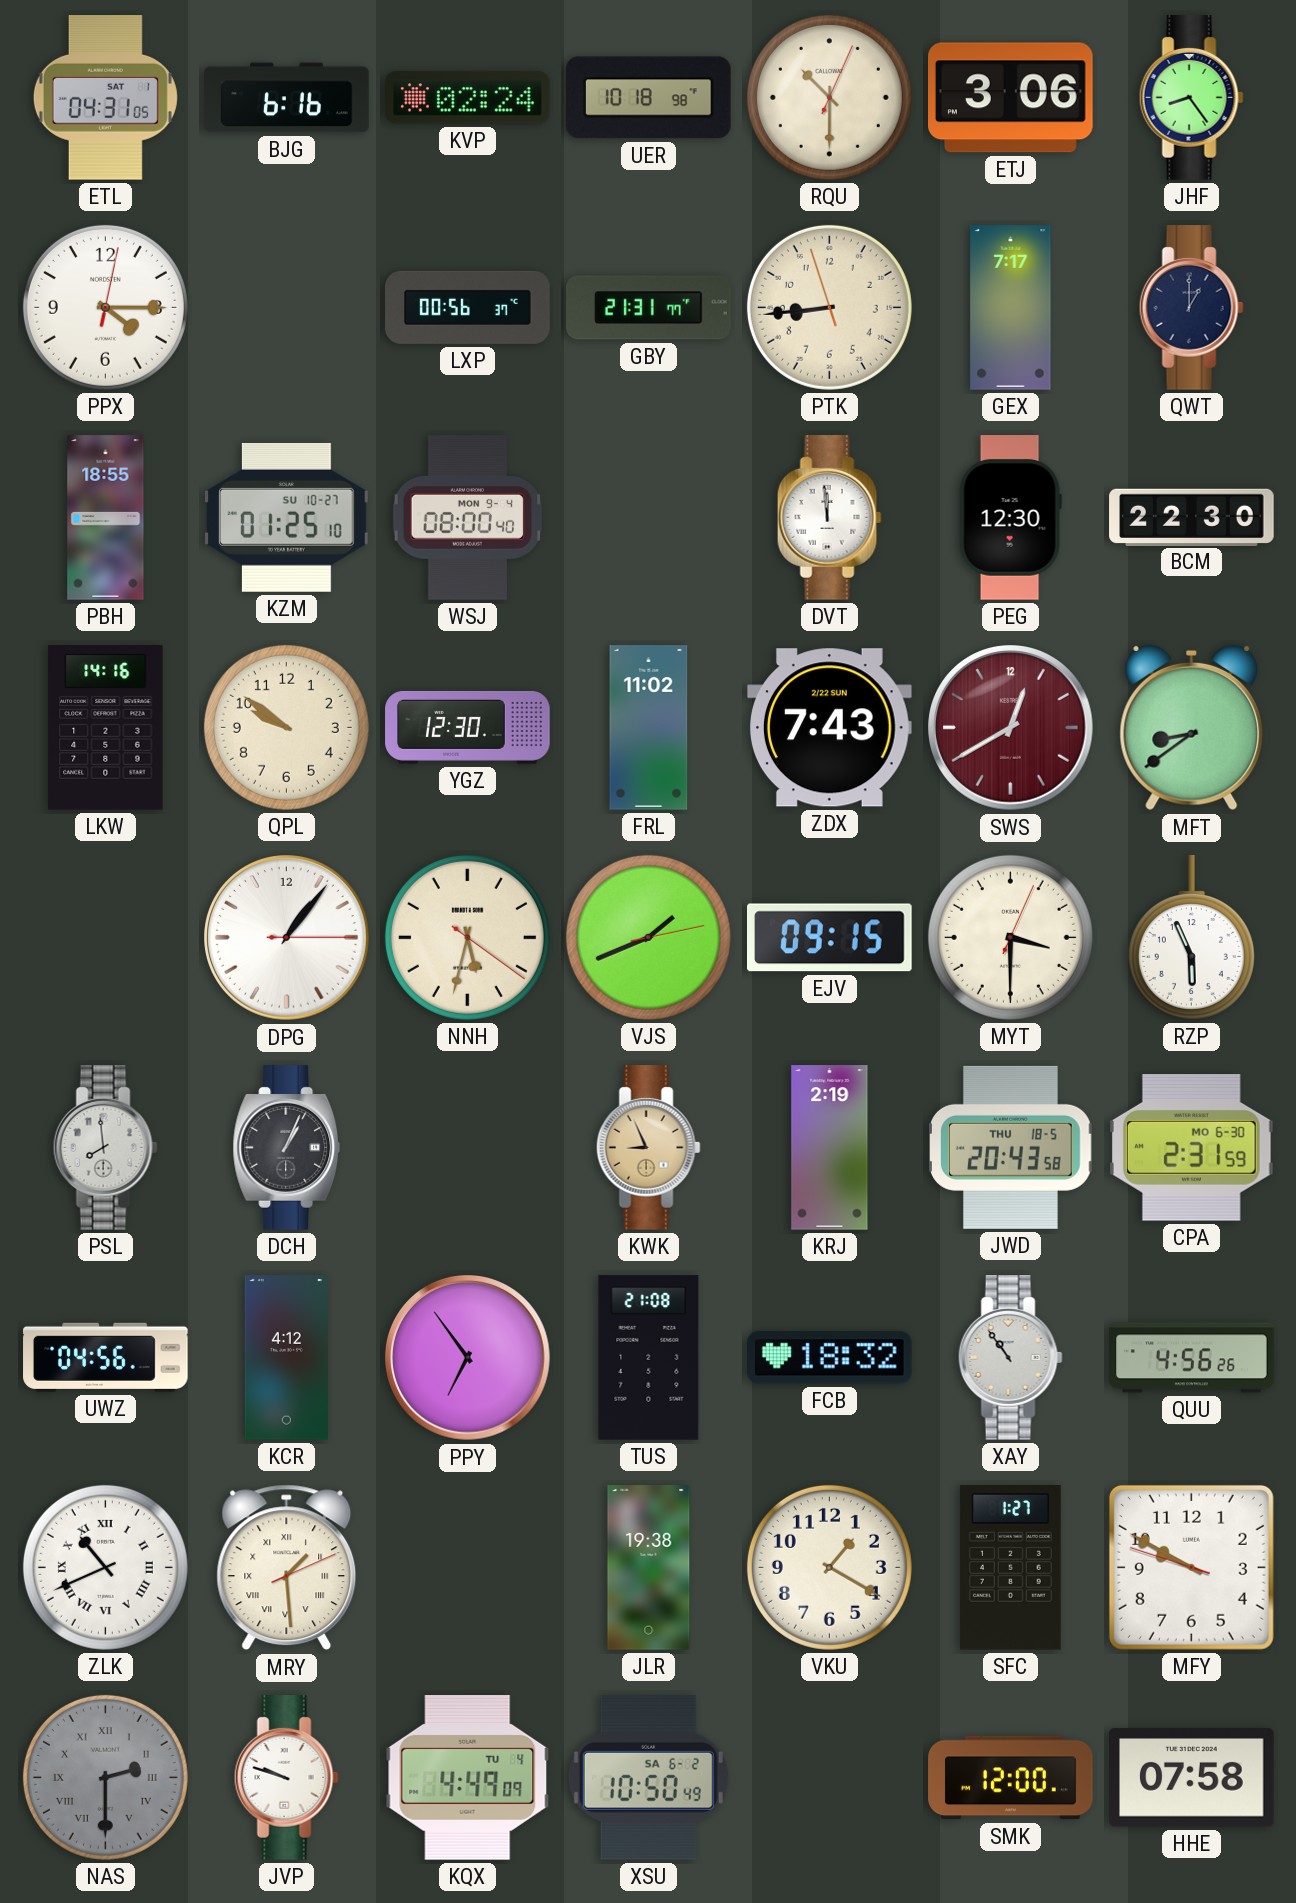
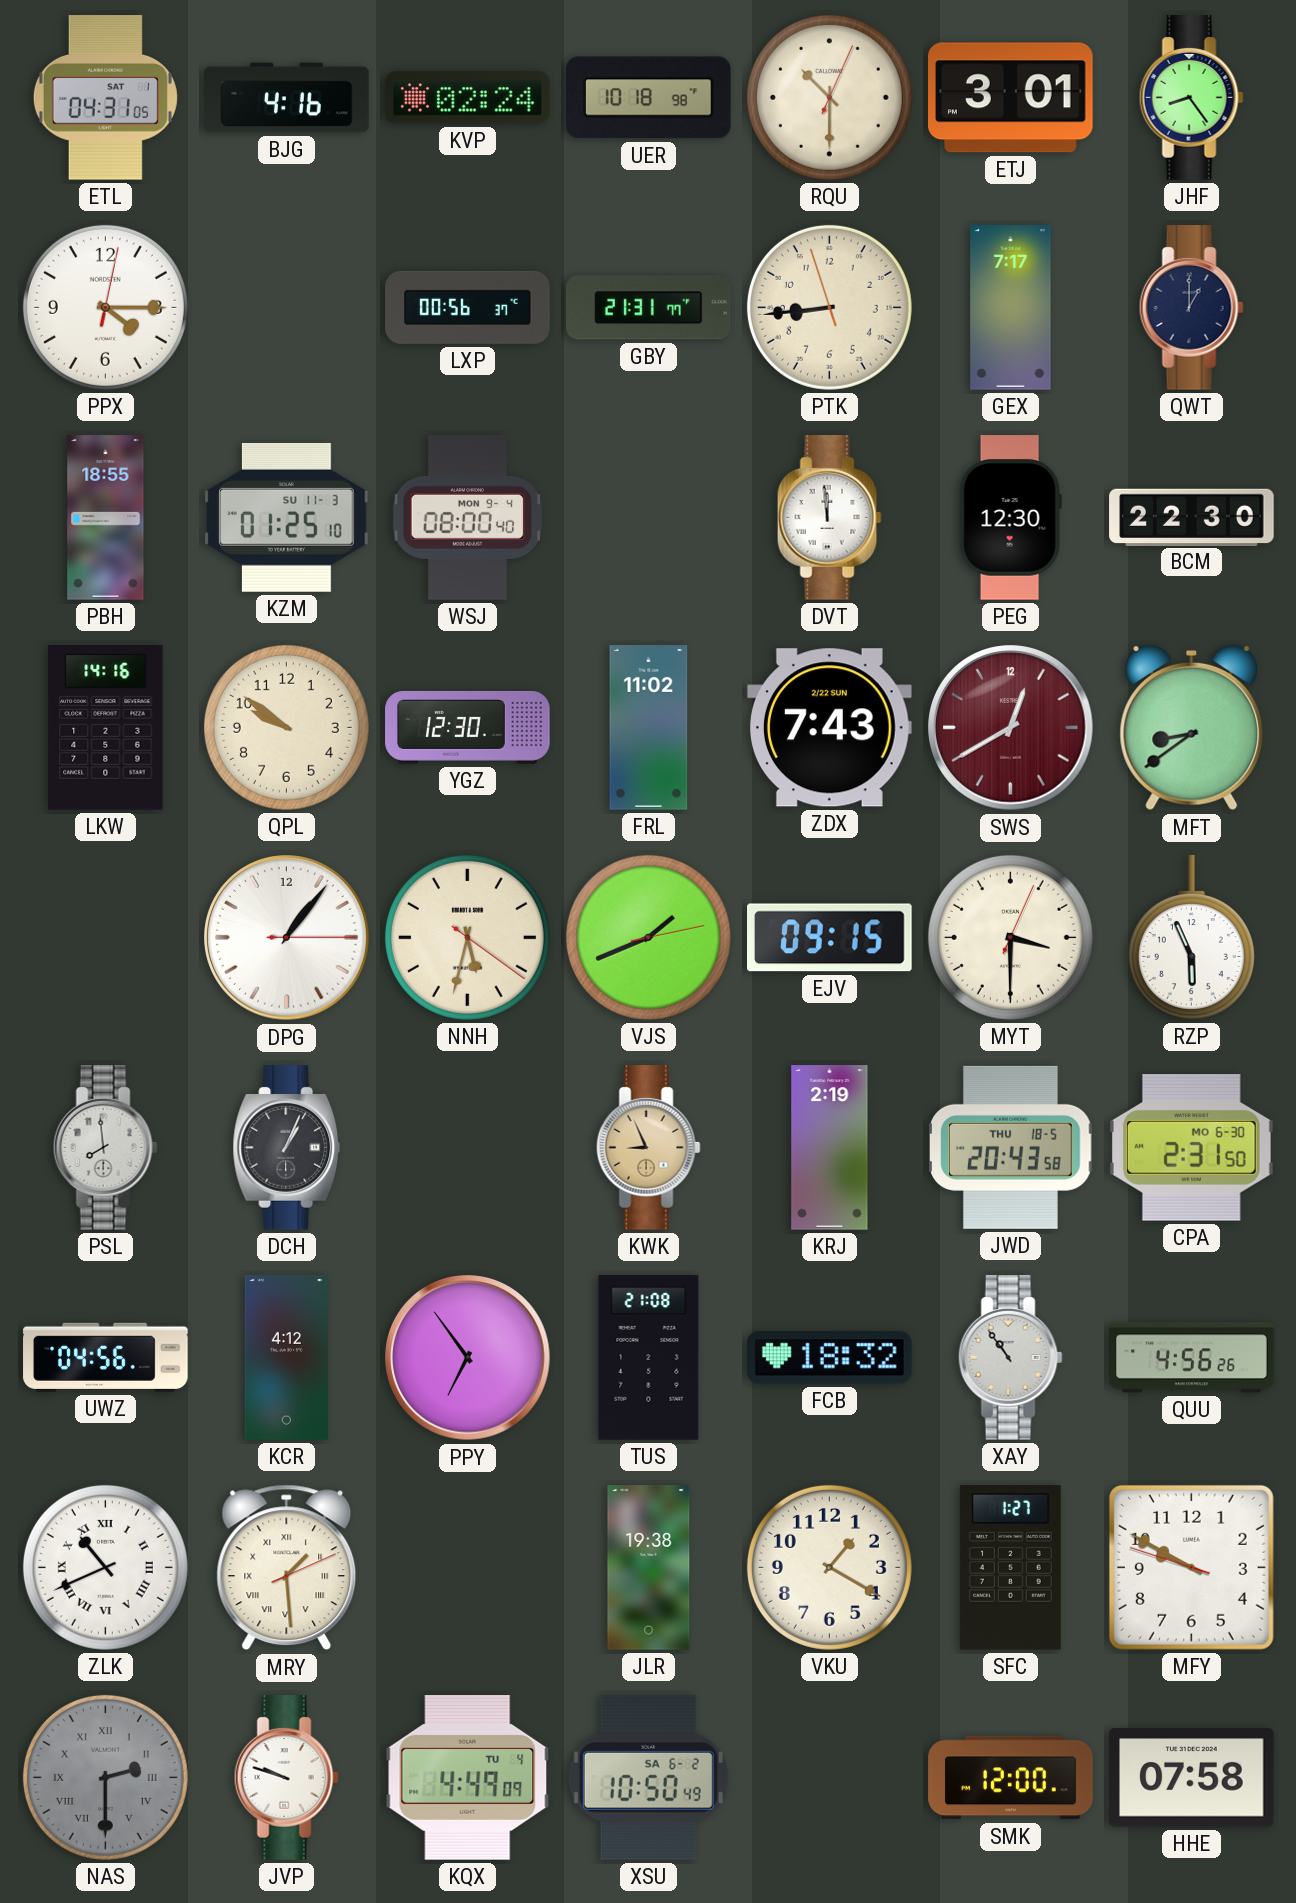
BJG: 6:16 -> 4:16 (287, 98)
ETJ: 3:06 -> 3:01 (1011, 98)
KZM date: SU 10-27 -> SU 11-3 (287, 517)
CPA: 2:31:59 -> 2:31:50 (1192, 1148)
